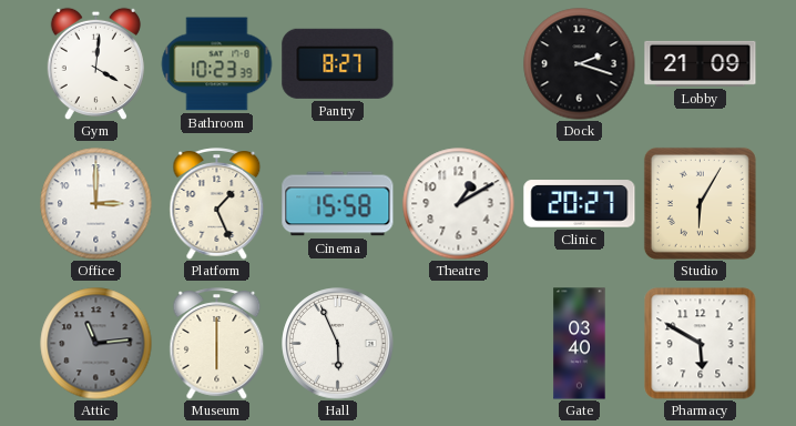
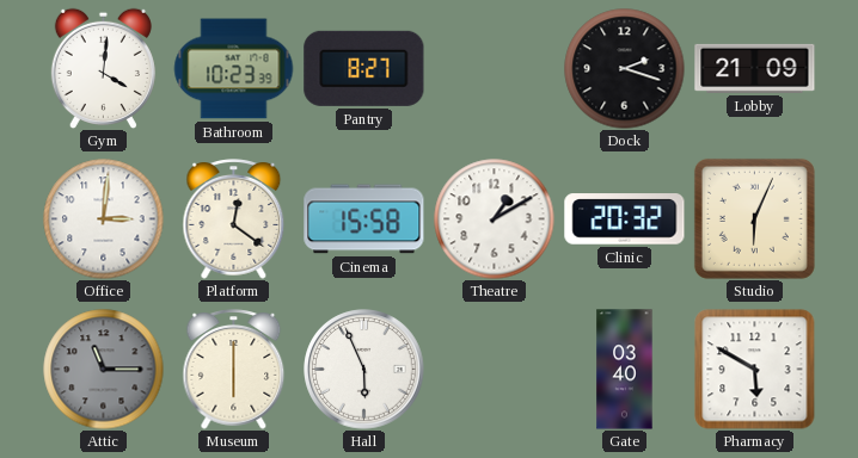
Office: 3:00 -> 3:01 (104, 219)
Platform: 1:26 -> 12:21 (234, 219)
Clinic: 20:27 -> 20:32 (625, 219)
Studio: 6:05 -> 6:04 (754, 218)
Attic: 11:14 -> 11:15 (104, 370)
